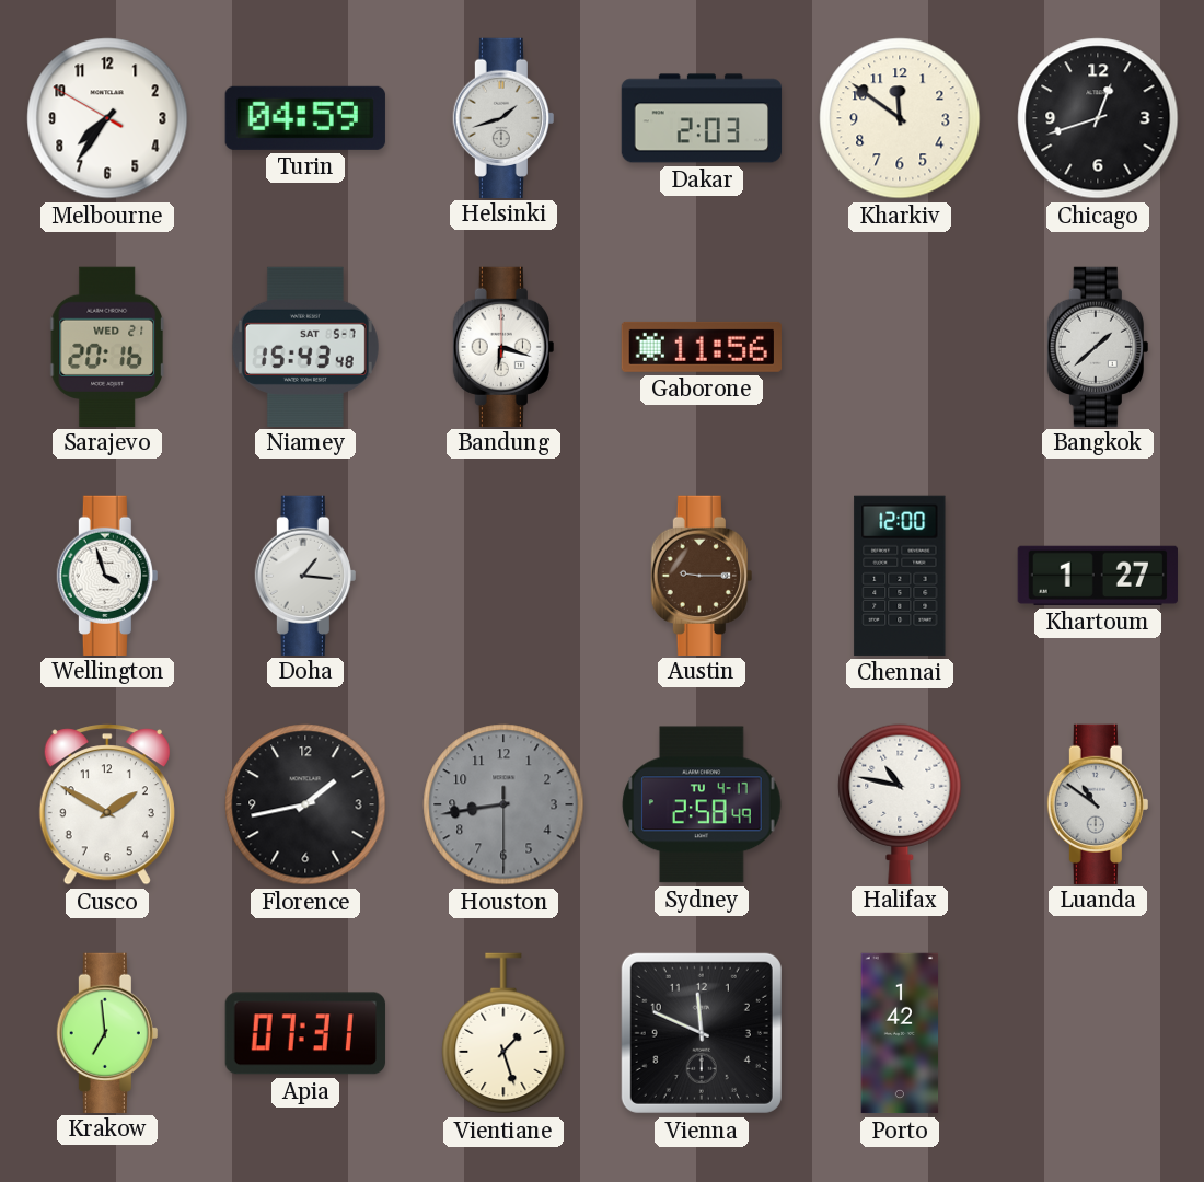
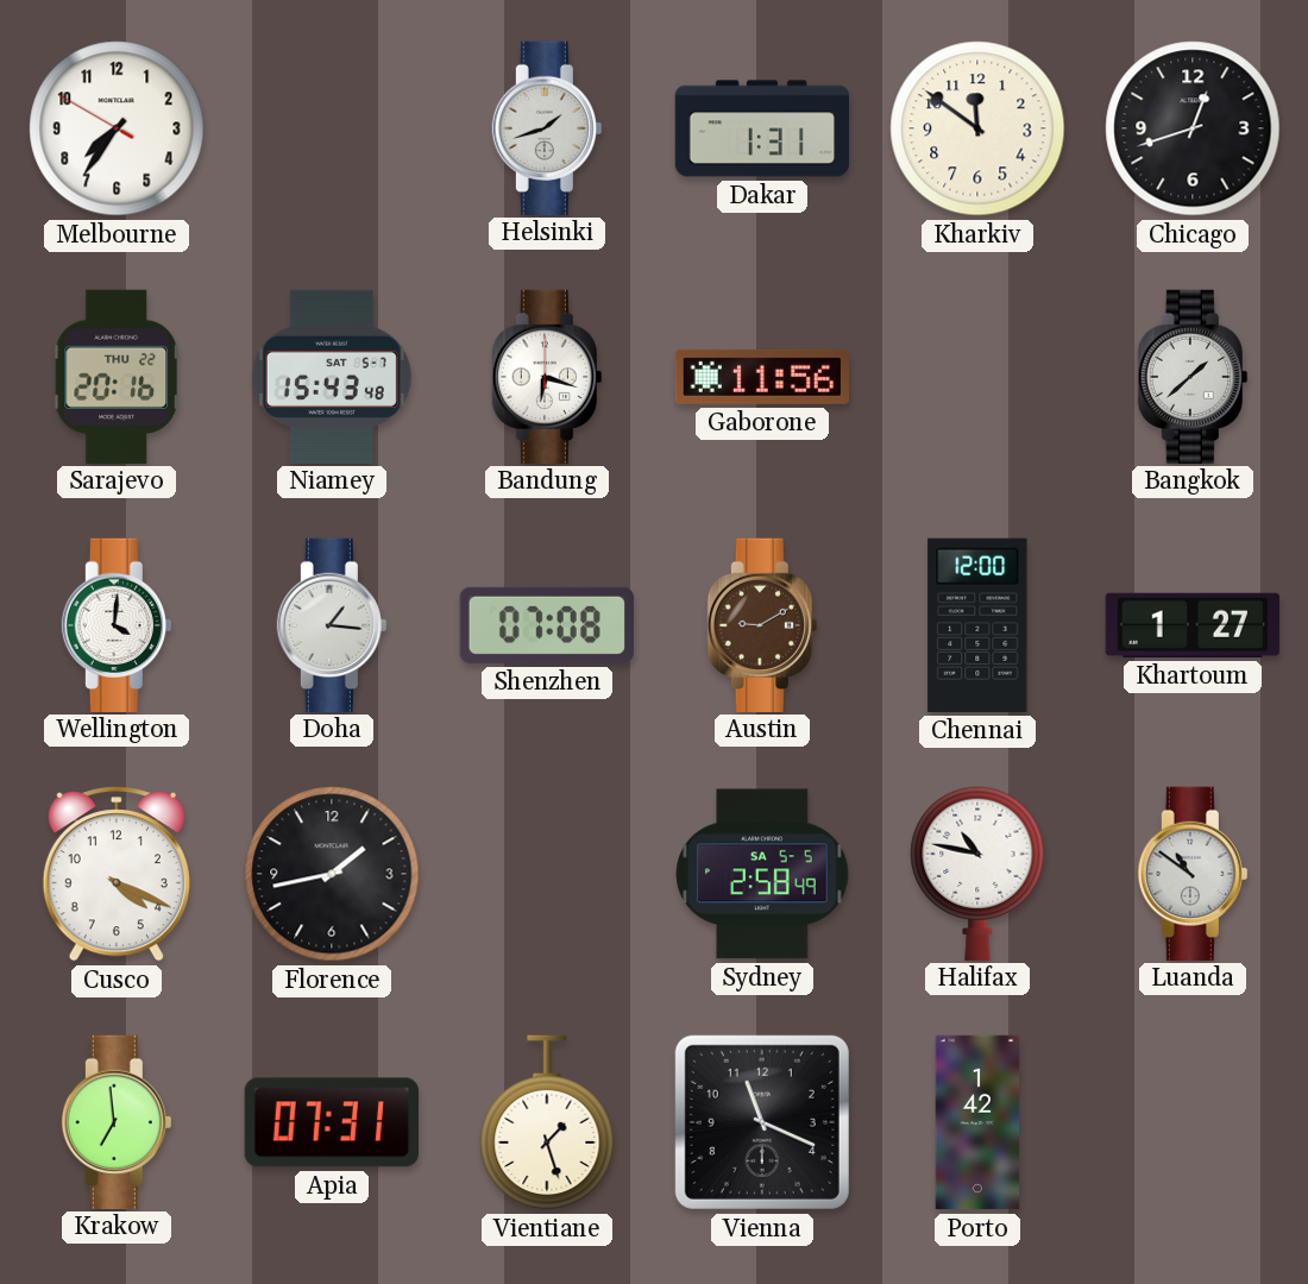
Turin: 04:59 -> none (305, 118)
Dakar: 2:03 -> 1:31 (762, 128)
Sarajevo date: WED 21 -> THU 22 (115, 376)
Wellington: 3:57 -> 4:01 (117, 624)
Shenzhen: none -> 07:08 (547, 625)
Austin: 9:15 -> 9:10 (762, 624)
Cusco: 1:50 -> 4:19 (117, 874)
Houston: 8:43 -> none (503, 804)
Sydney date: TU 4-17 -> SA 5-5 (762, 874)
Vienna: 11:49 -> 11:19 (762, 1122)
